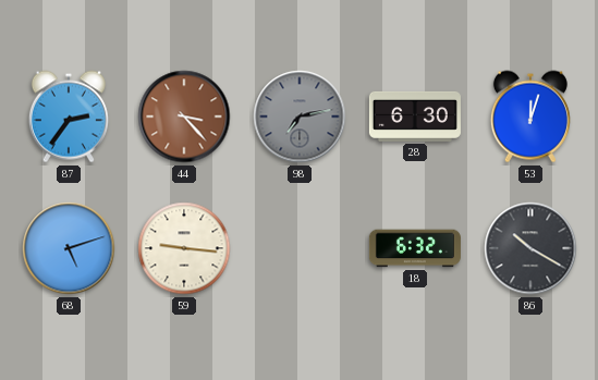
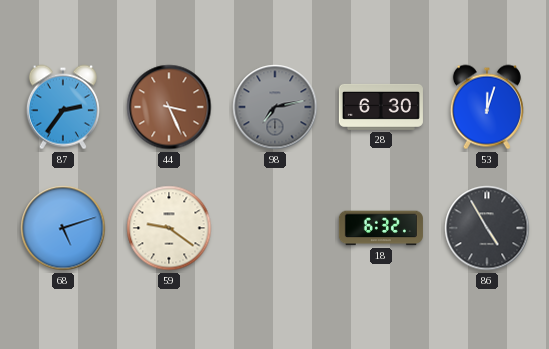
44: 3:23 -> 3:26 (169, 107)
59: 9:16 -> 9:21 (169, 228)
86: 10:20 -> 4:55 (487, 228)
